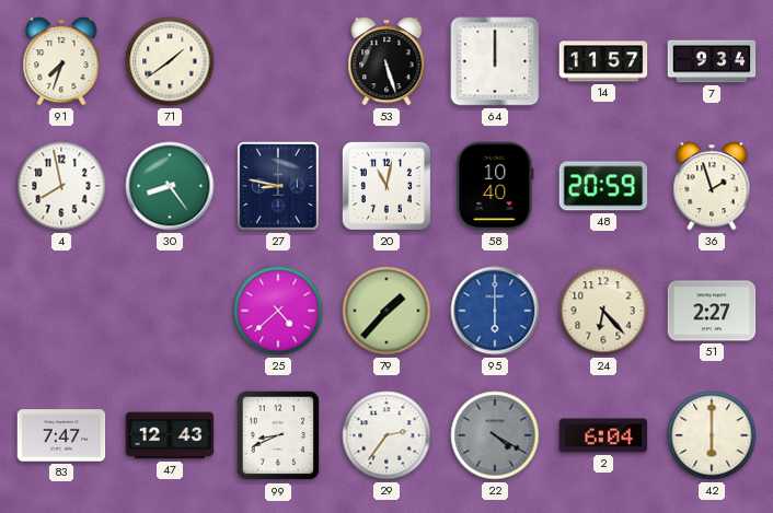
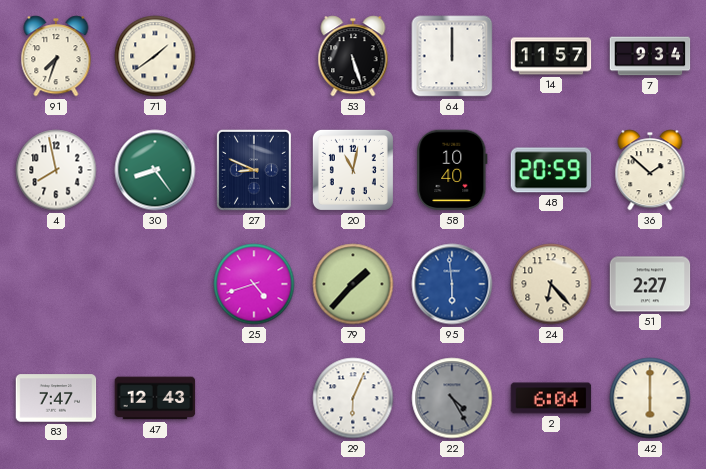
27: 8:47 -> 8:49 (254, 170)
36: 1:57 -> 1:52 (650, 170)
25: 4:38 -> 4:42 (254, 284)
95: 6:00 -> 5:59 (452, 284)
99: 8:41 -> none (278, 435)
29: 2:36 -> 6:04 (353, 398)
22: 4:20 -> 4:25 (452, 398)
